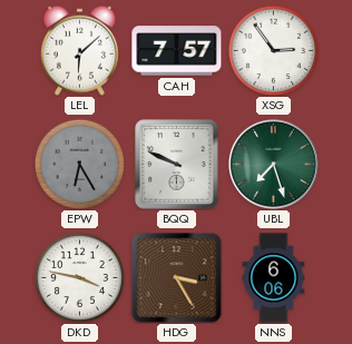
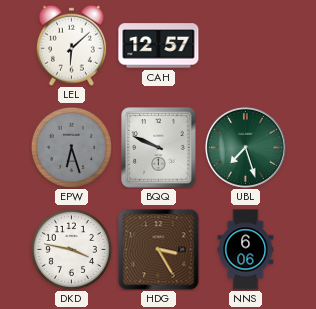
CAH: 7:57 -> 12:57 (159, 46)
XSG: 2:54 -> none (273, 50)
EPW: 6:25 -> 6:27 (71, 147)
